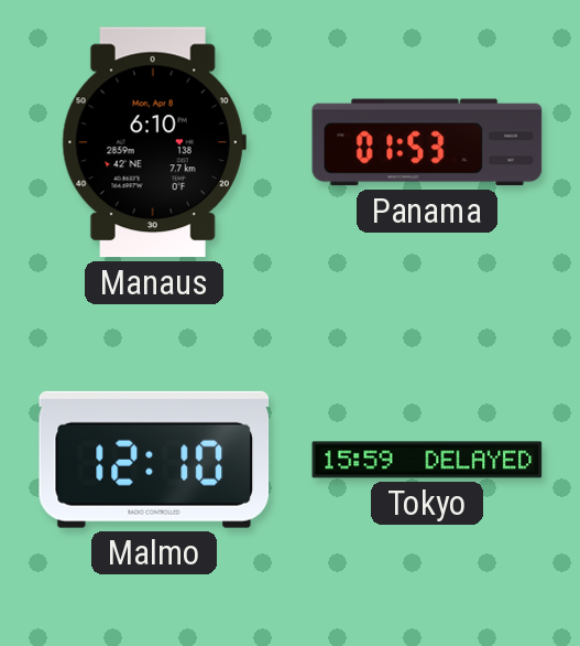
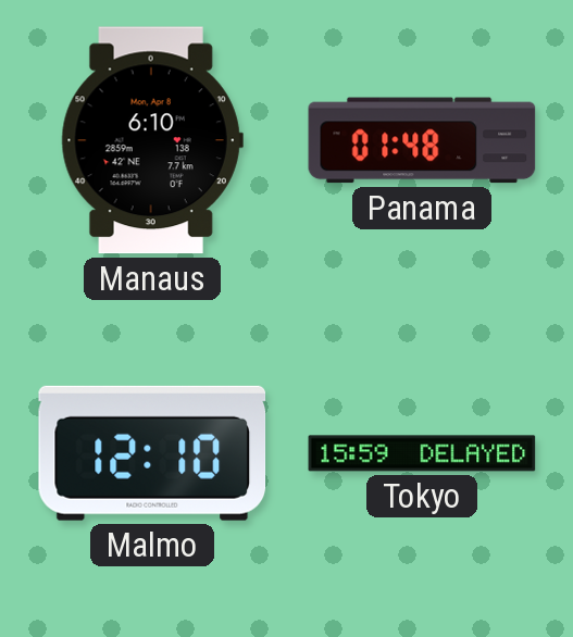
Panama: 01:53 -> 01:48 (422, 140)
